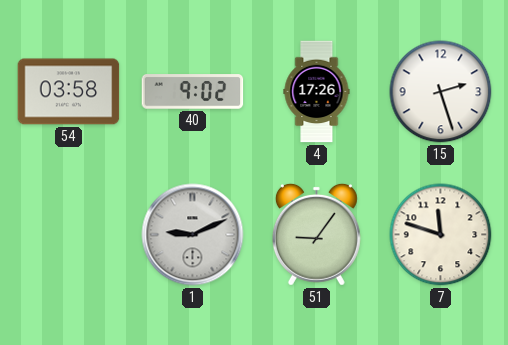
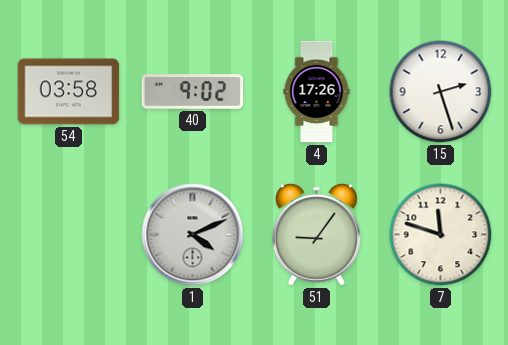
1: 9:11 -> 4:11 (193, 235)
